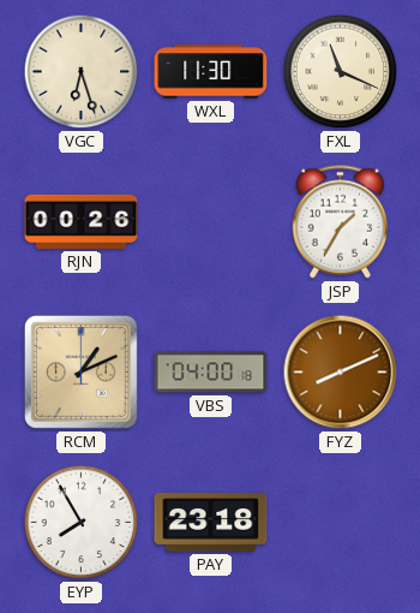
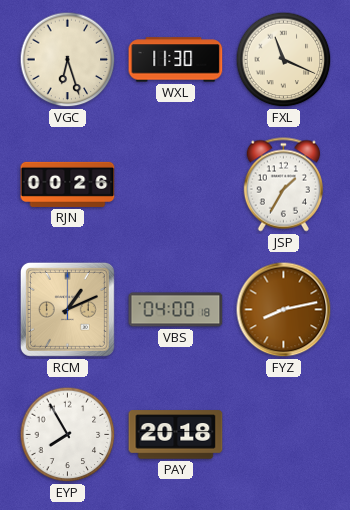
FYZ: 8:11 -> 8:13 (284, 310)
PAY: 23:18 -> 20:18 (176, 435)
